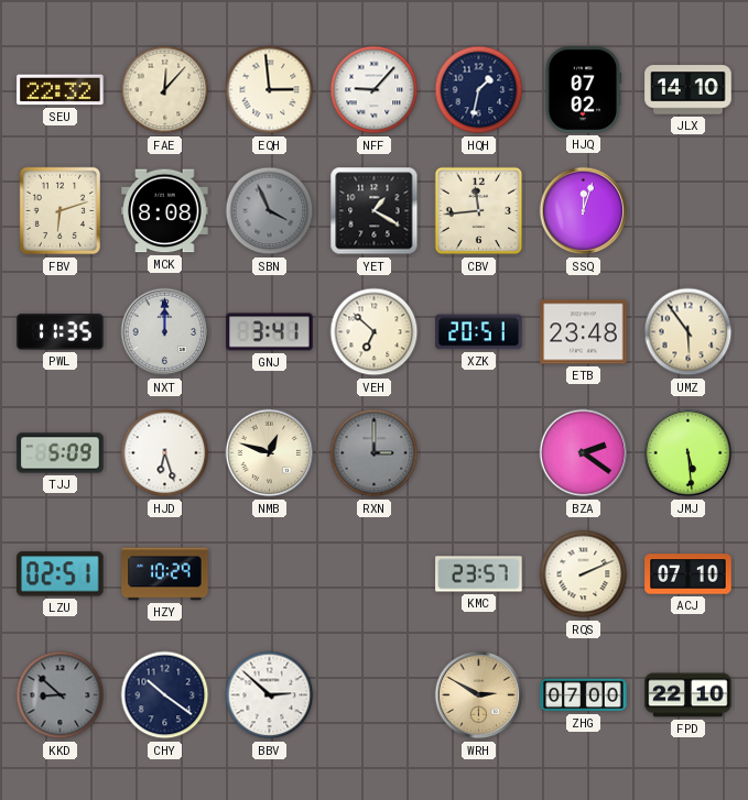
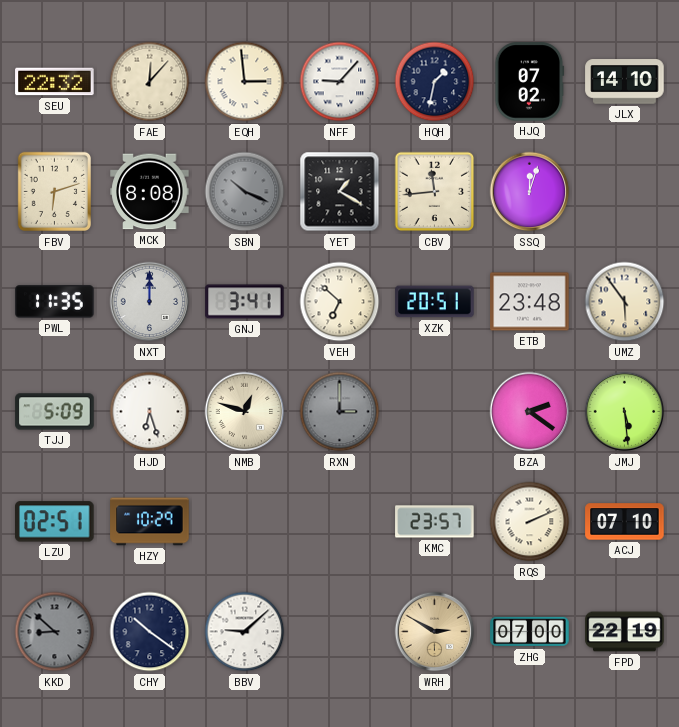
SBN: 3:56 -> 10:19 (245, 192)
BBV: 2:52 -> 9:08 (245, 632)
FPD: 22:10 -> 22:19 (625, 632)
